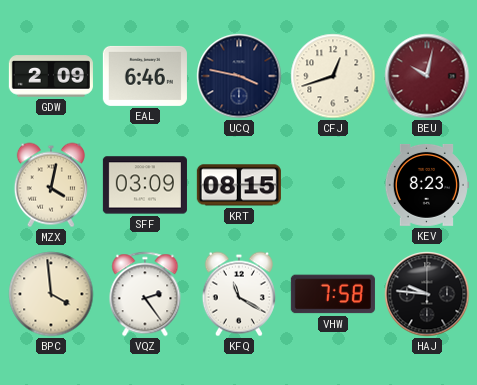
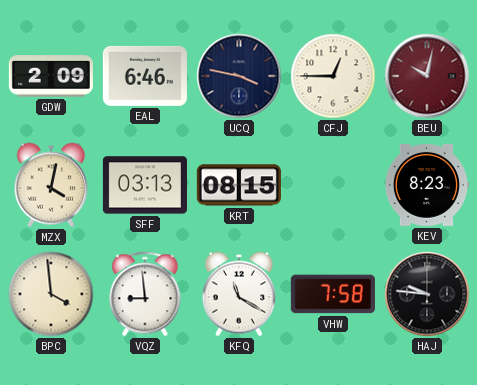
CFJ: 12:42 -> 12:45 (333, 76)
SFF: 03:09 -> 03:13 (145, 185)
VQZ: 2:24 -> 8:59 (145, 294)
